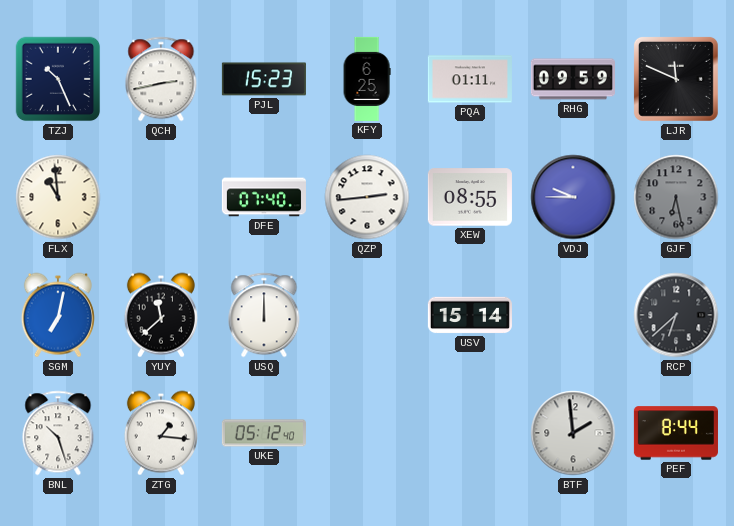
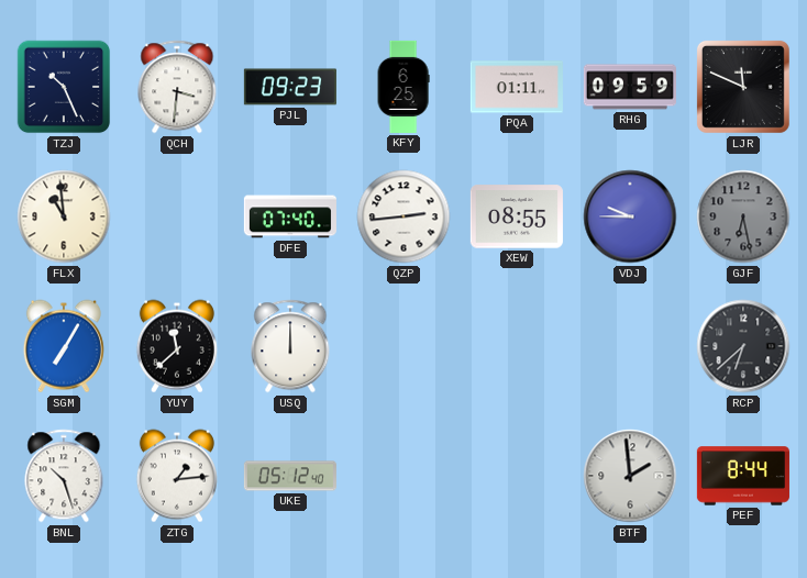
QCH: 2:43 -> 3:31 (177, 87)
PJL: 15:23 -> 09:23 (290, 87)
SGM: 7:02 -> 7:05 (64, 346)
USV: 15:14 -> none (470, 315)
ZTG: 1:16 -> 1:14 (177, 476)
